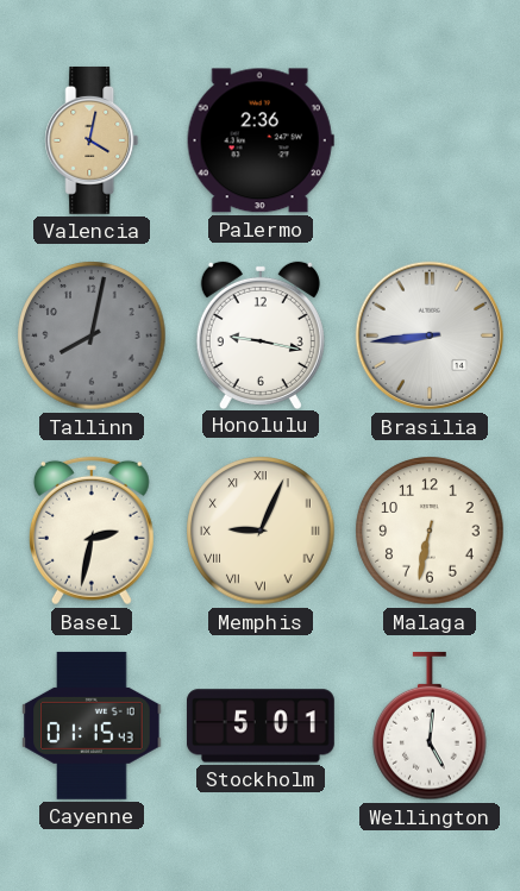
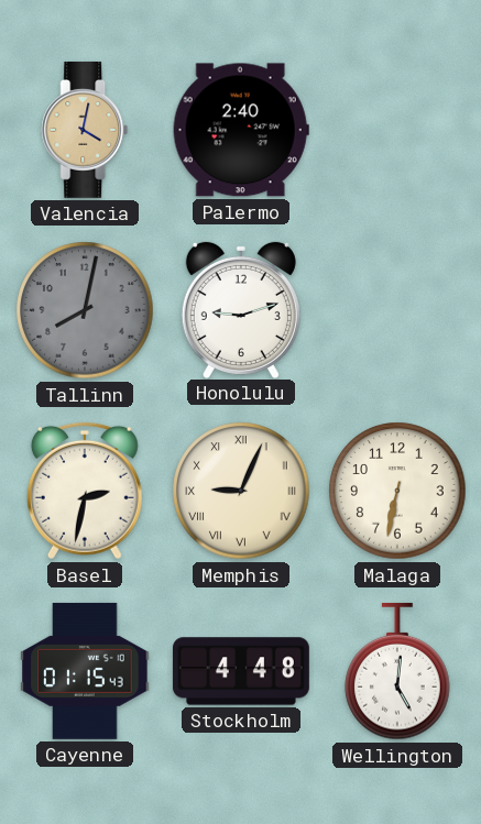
Palermo: 2:36 -> 2:40 (241, 130)
Honolulu: 9:17 -> 9:12 (241, 309)
Brasilia: 8:44 -> none (430, 335)
Stockholm: 5:01 -> 4:48 (241, 671)
